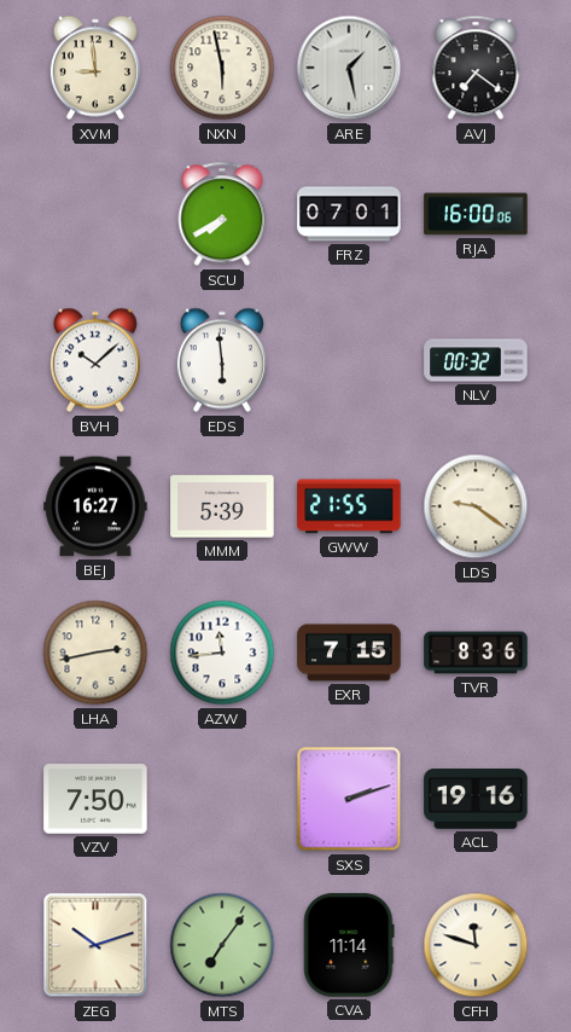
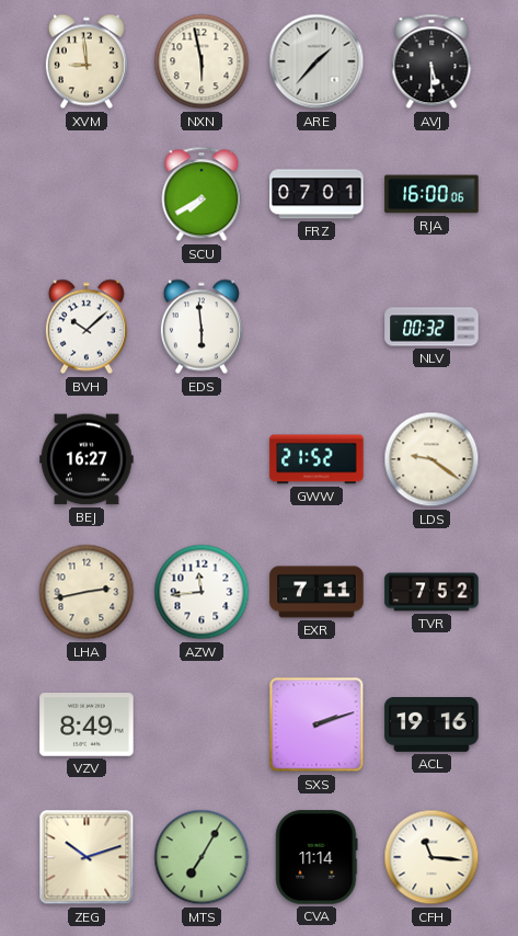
ARE: 1:28 -> 1:37 (316, 61)
AVJ: 7:21 -> 5:30 (431, 61)
MMM: 5:39 -> none (222, 506)
GWW: 21:55 -> 21:52 (316, 459)
EXR: 7:15 -> 7:11 (316, 592)
TVR: 8:36 -> 7:52 (431, 592)
VZV: 7:50 -> 8:49 (87, 724)
MTS: 7:06 -> 7:05 (202, 857)
CFH: 11:48 -> 11:16 (431, 857)
